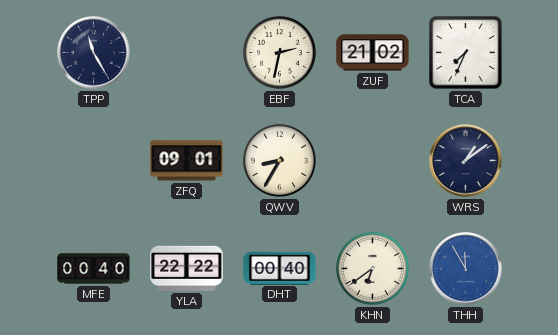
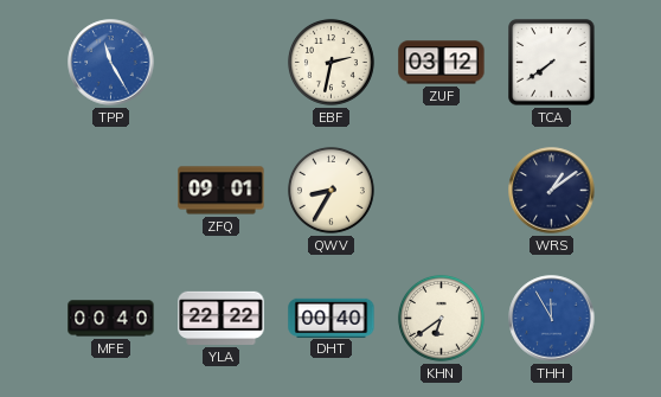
TPP dial: navy -> blue (111, 63)
ZUF: 21:02 -> 03:12 (442, 63)
TCA: 7:34 -> 7:39 (552, 63)
